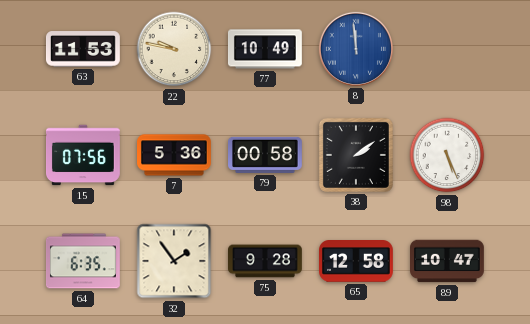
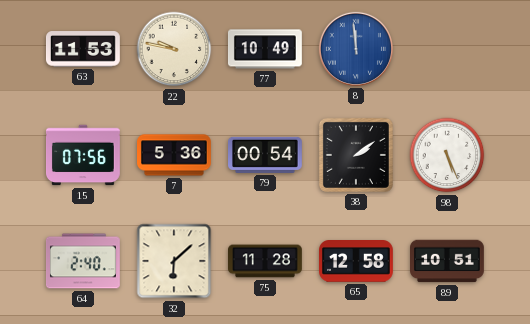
79: 00:58 -> 00:54 (266, 155)
64: 6:35 -> 2:40 (83, 261)
32: 1:54 -> 6:08 (174, 261)
75: 9:28 -> 11:28 (266, 261)
89: 10:47 -> 10:51 (448, 261)
